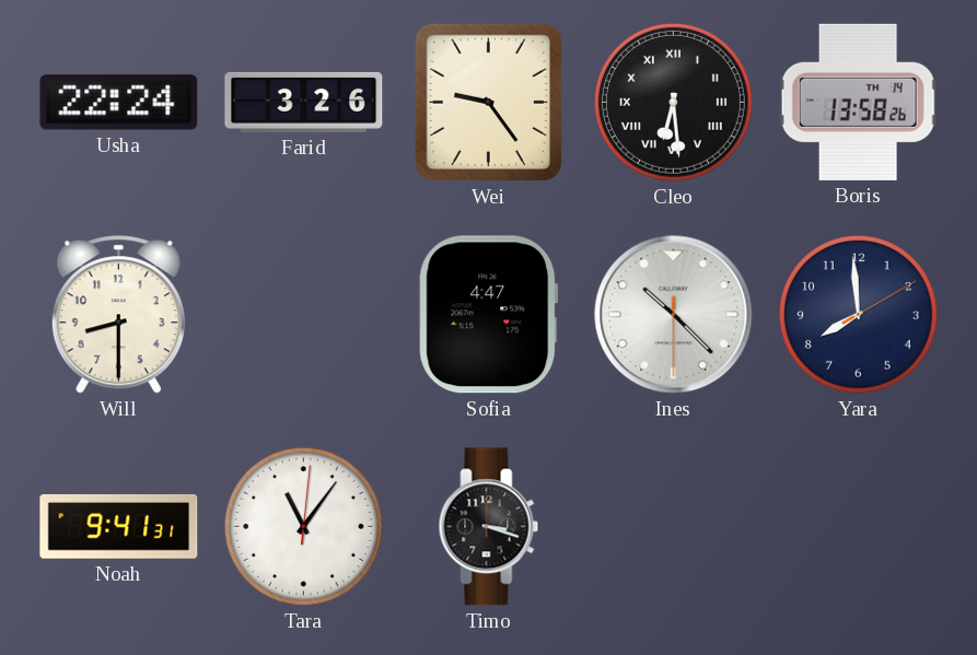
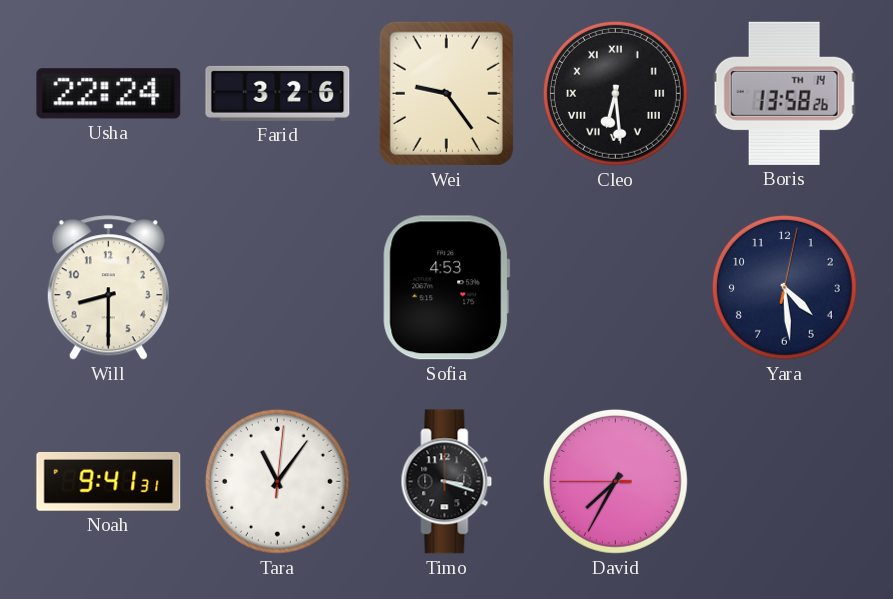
Sofia: 4:47 -> 4:53 (447, 288)
Ines: 10:22 -> none (674, 315)
Yara: 7:59 -> 4:29 (784, 287)
David: none -> 7:34 (615, 481)
